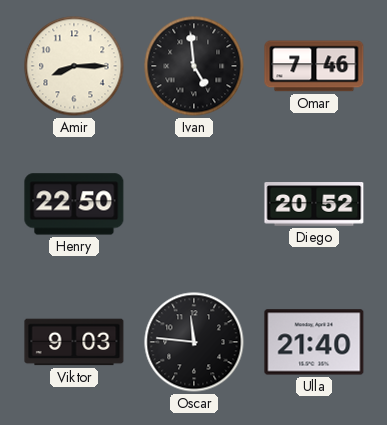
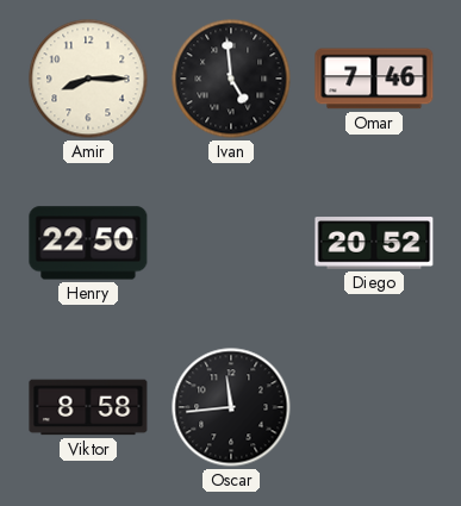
Viktor: 9:03 -> 8:58 (88, 407)
Oscar: 11:46 -> 11:44 (231, 407)
Ulla: 21:40 -> none (314, 342)
